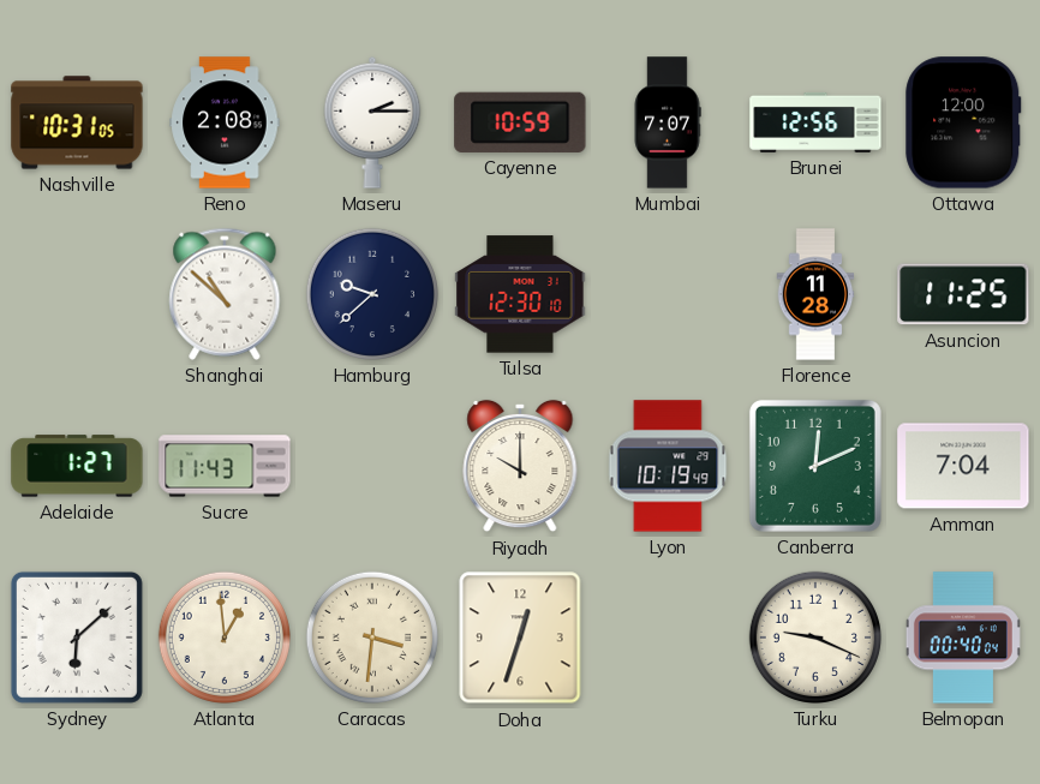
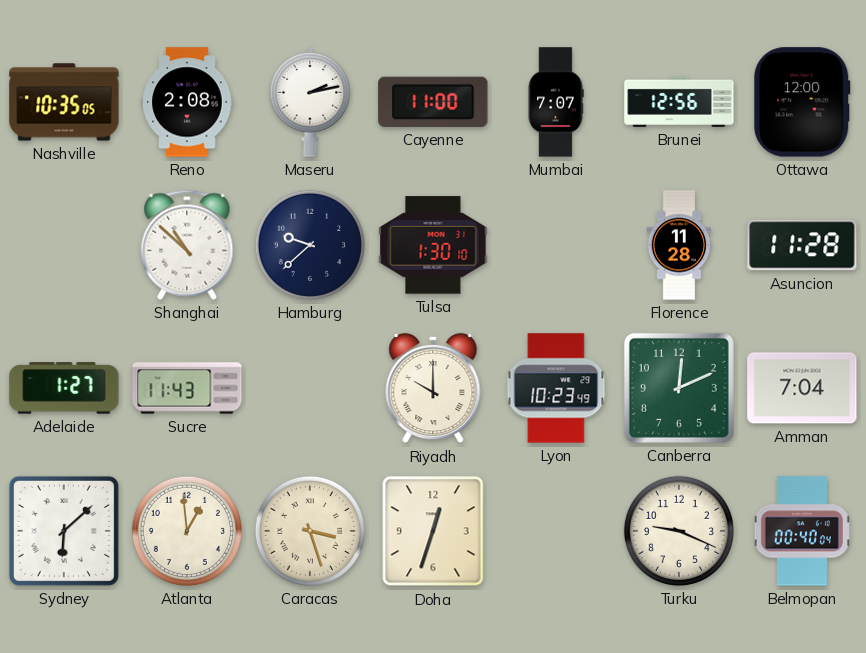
Nashville: 10:31 -> 10:35 (64, 102)
Maseru: 2:15 -> 2:13 (310, 102)
Cayenne: 10:59 -> 11:00 (433, 102)
Tulsa: 12:30 -> 1:30 (433, 245)
Asuncion: 11:25 -> 11:28 (802, 245)
Lyon: 10:19 -> 10:23 (556, 388)
Caracas: 3:31 -> 3:27 (310, 531)
